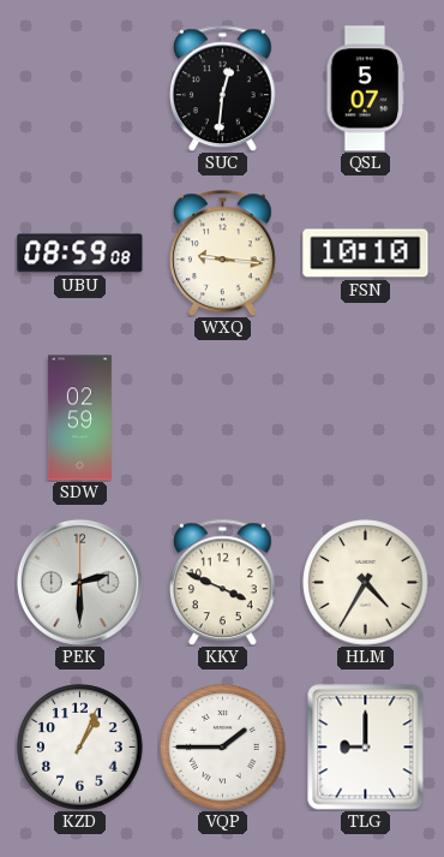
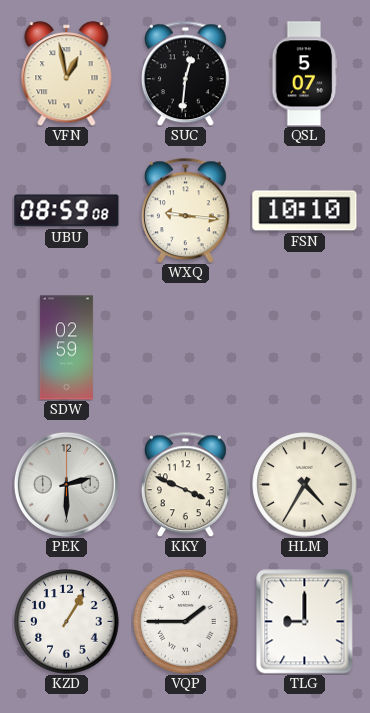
VFN: none -> 12:58 (67, 74)
KZD: 1:04 -> 1:05 (67, 622)
